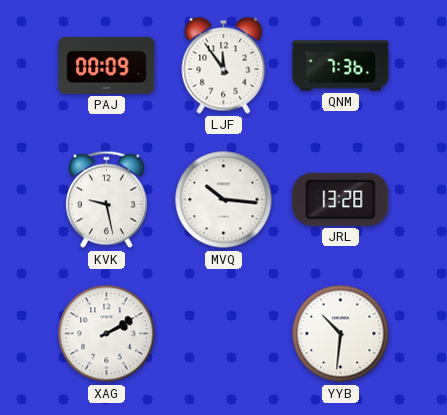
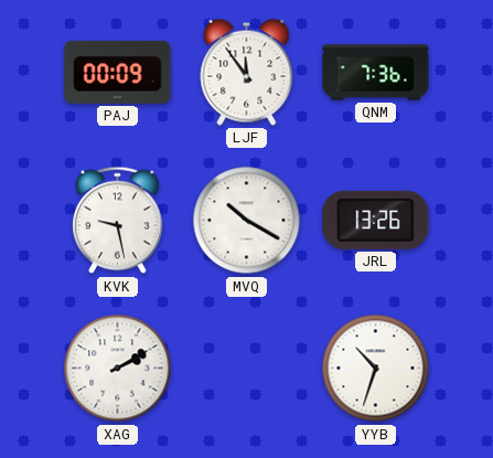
MVQ: 10:16 -> 10:20 (247, 221)
JRL: 13:28 -> 13:26 (376, 220)
YYB: 10:31 -> 10:33 (376, 369)
